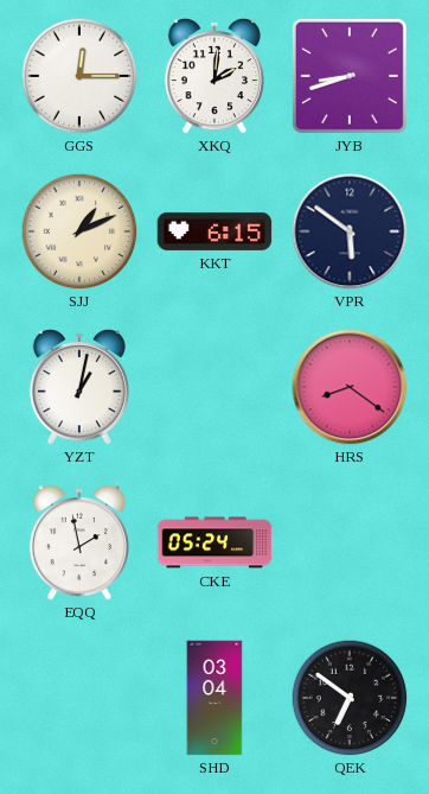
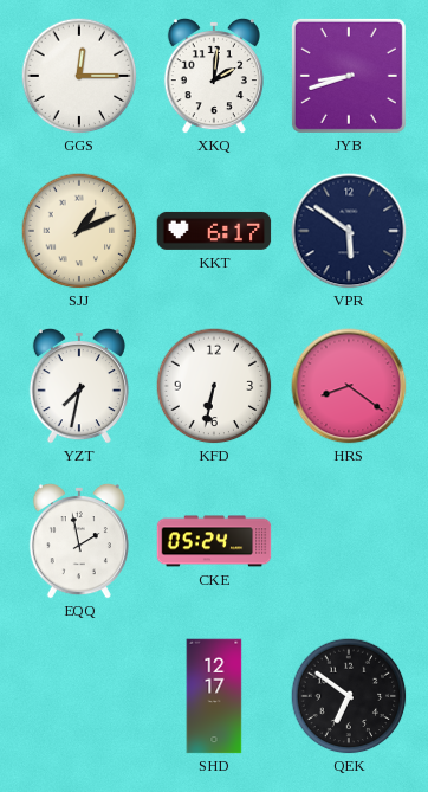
KKT: 6:15 -> 6:17 (214, 231)
YZT: 1:02 -> 7:32 (79, 386)
KFD: none -> 6:32 (214, 386)
SHD: 03:04 -> 12:17 (214, 696)
